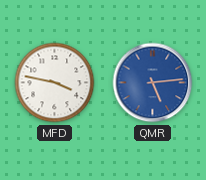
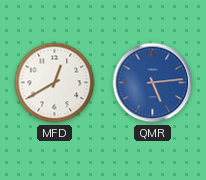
MFD: 3:47 -> 12:40 (55, 83)
